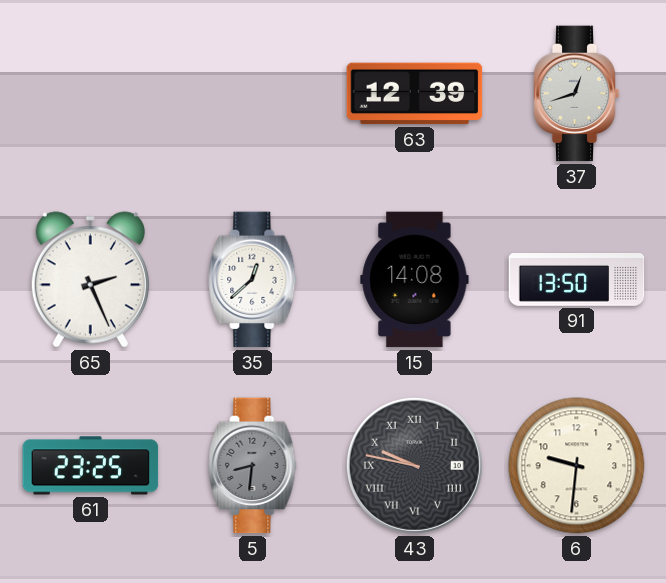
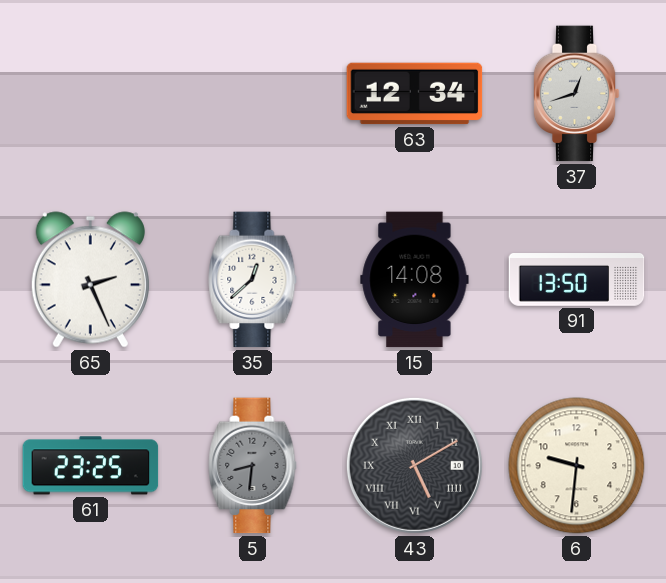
63: 12:39 -> 12:34 (415, 94)
43: 9:47 -> 5:10 (414, 465)
